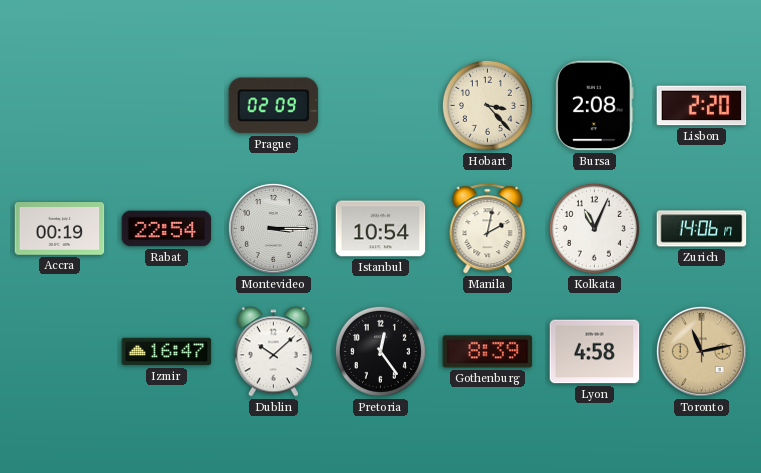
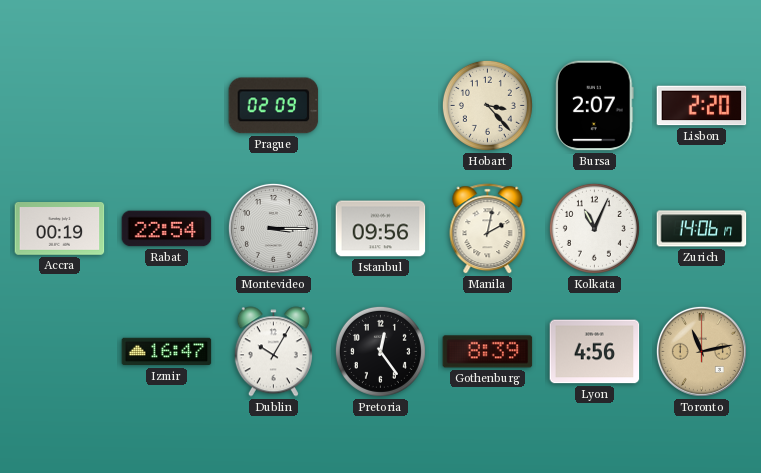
Bursa: 2:08 -> 2:07 (595, 106)
Istanbul: 10:54 -> 09:56 (381, 229)
Dublin: 10:08 -> 10:05 (273, 352)
Lyon: 4:58 -> 4:56 (595, 352)
